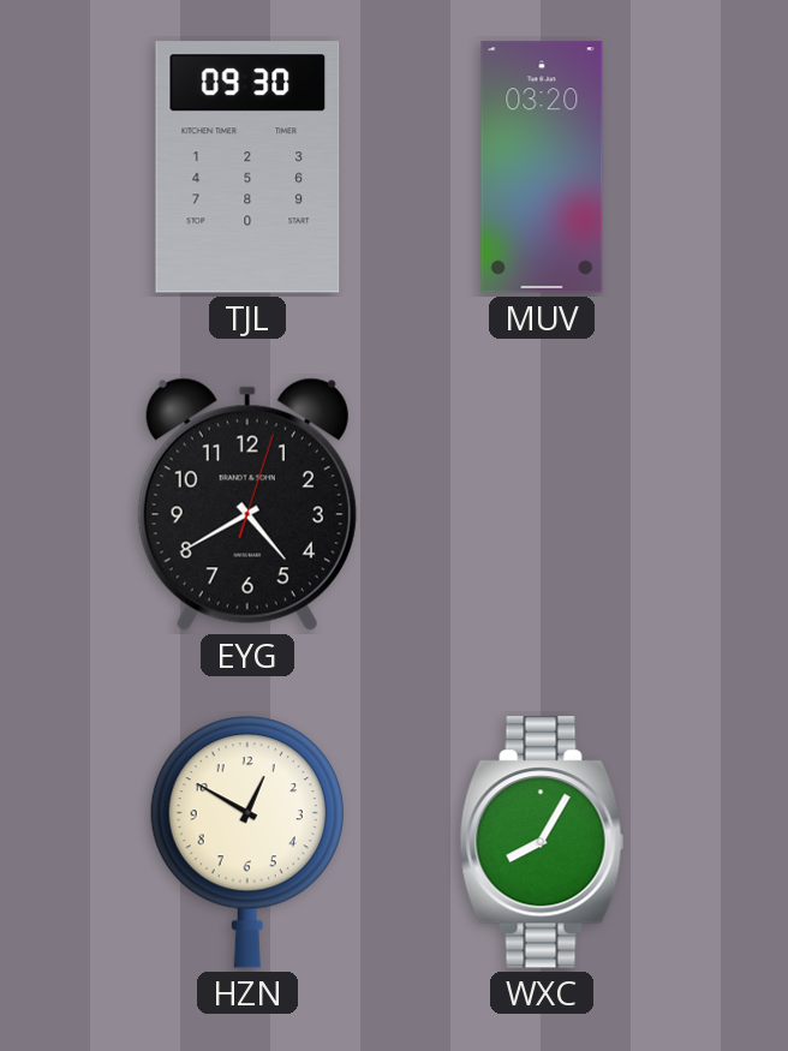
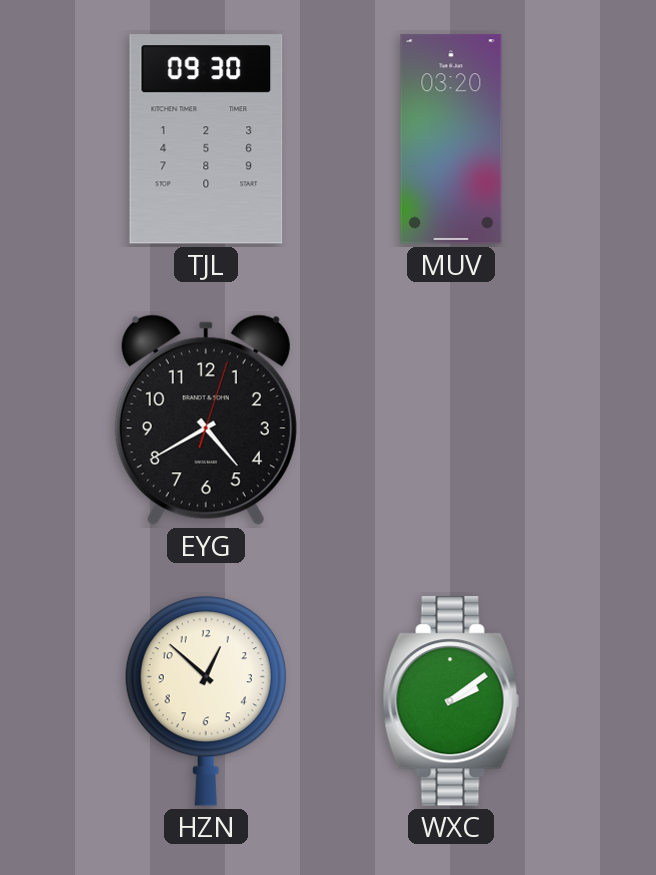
HZN: 12:50 -> 12:52 (206, 701)
WXC: 8:05 -> 2:09 (451, 701)
